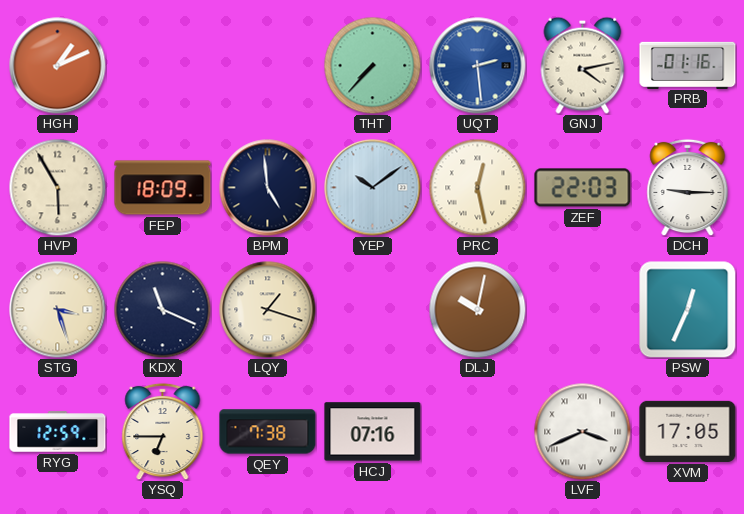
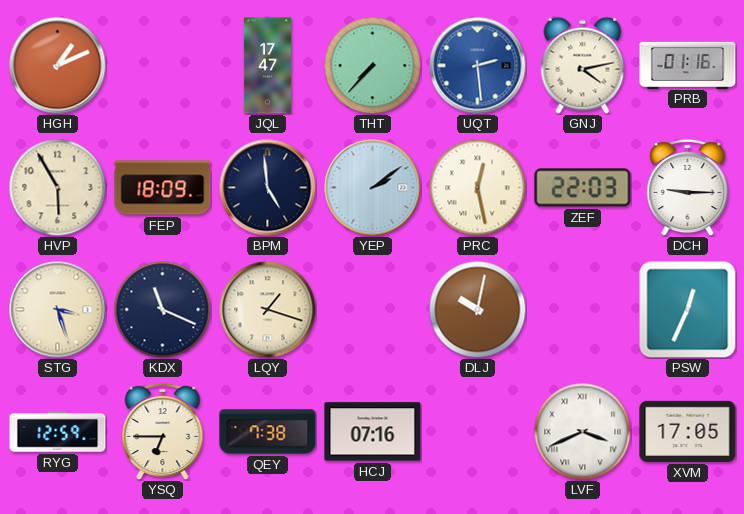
JQL: none -> 17:47 (267, 66)
YEP: 10:09 -> 2:09 (373, 188)
